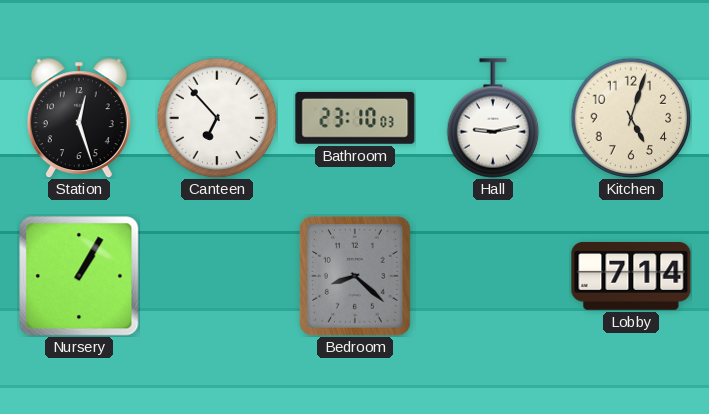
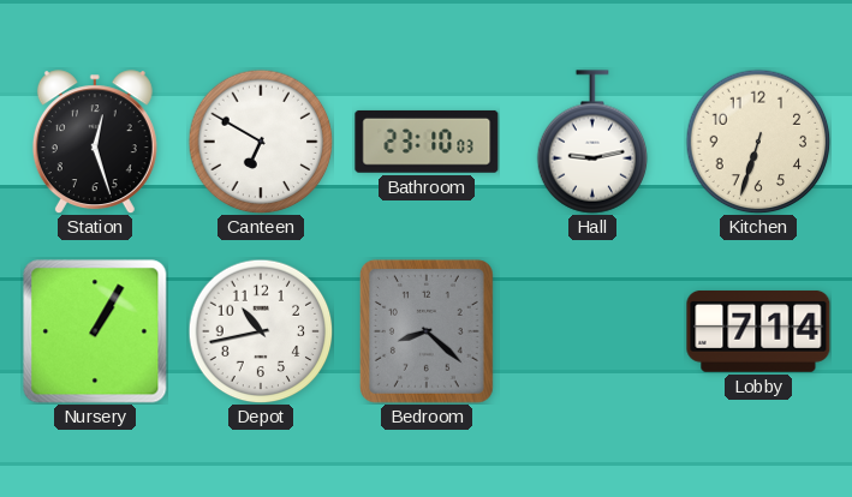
Canteen: 6:53 -> 6:50 (261, 142)
Kitchen: 5:03 -> 6:33 (758, 142)
Depot: none -> 10:43 (261, 331)
